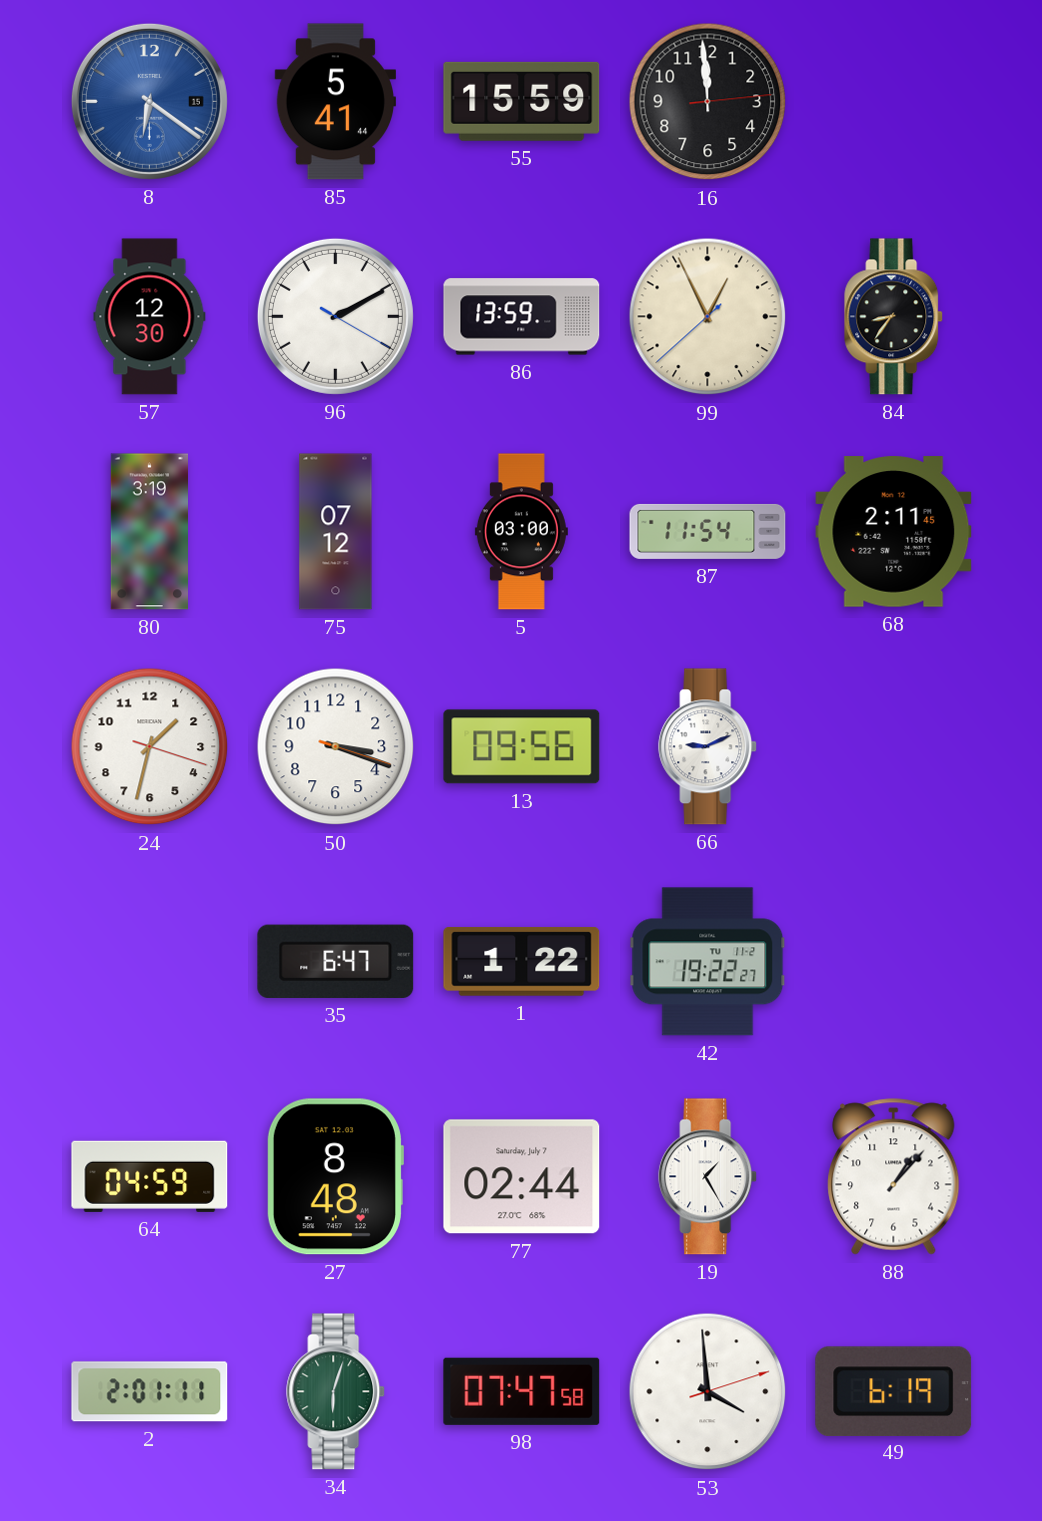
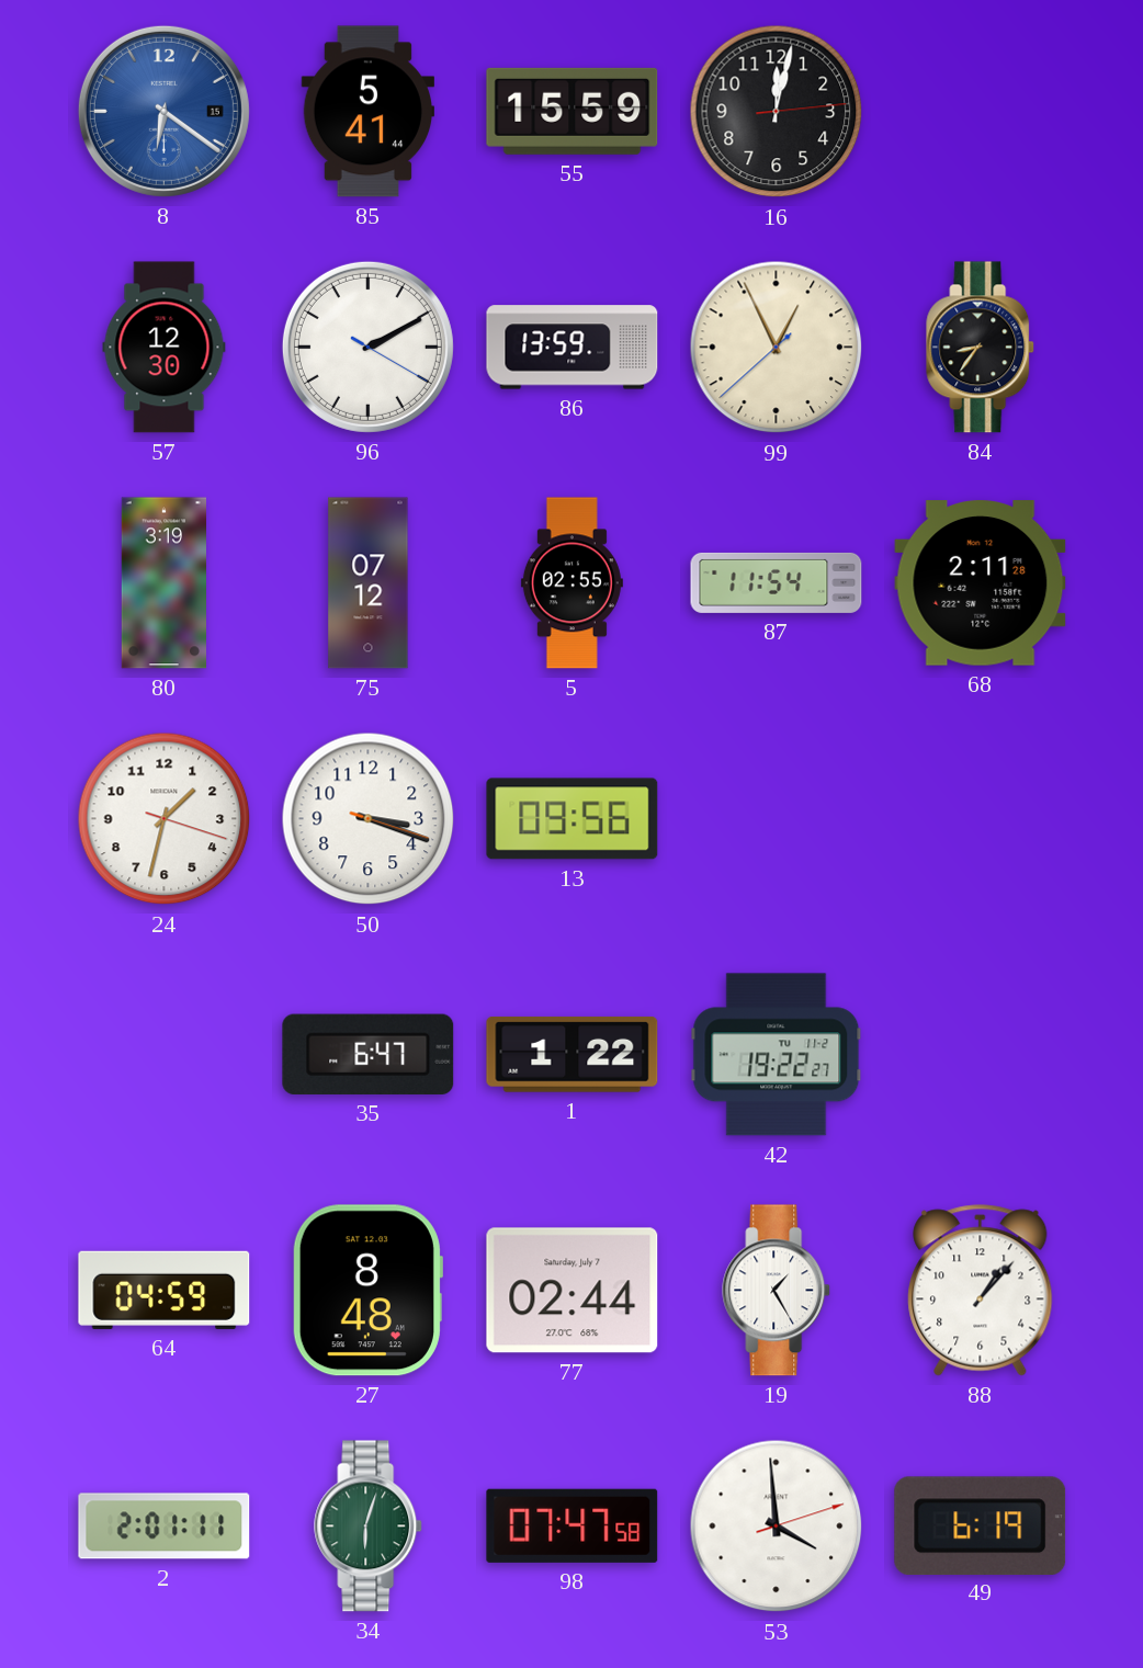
16: 11:59 -> 12:02 (777, 112)
5: 03:00 -> 02:55 (571, 583)
68: 2:11:45 -> 2:11:28 (981, 583)
66: 9:11 -> none (708, 747)
